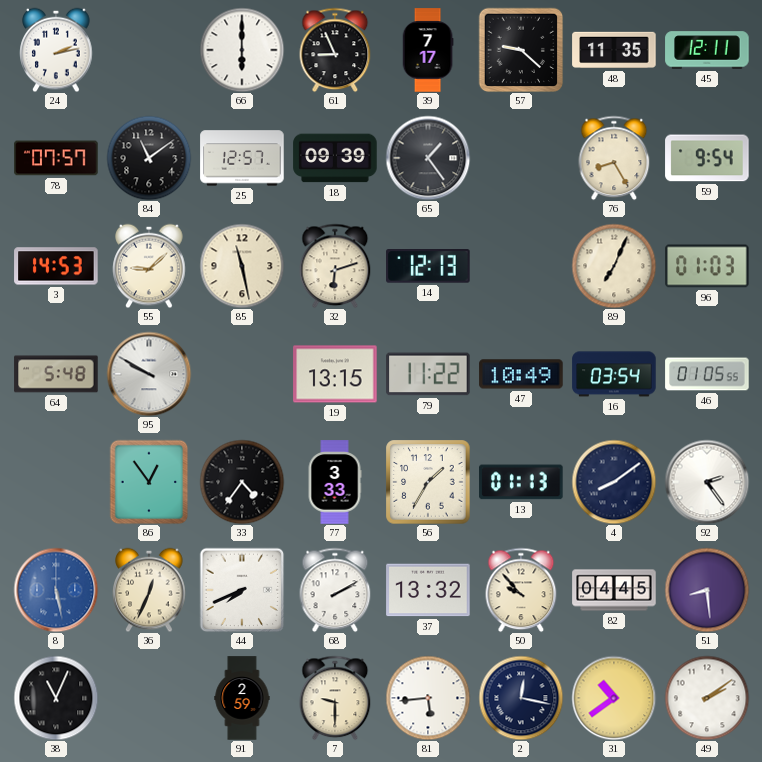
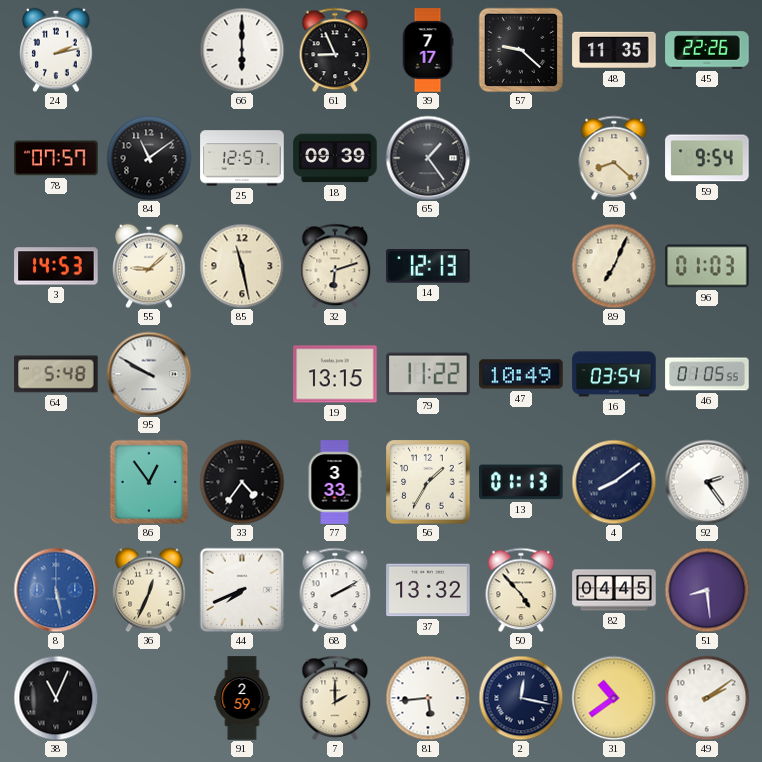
45: 12:11 -> 22:26 (707, 50)
76: 8:25 -> 8:22 (614, 158)
50: 9:53 -> 4:53 (521, 590)
7: 9:30 -> 2:00 (335, 698)
